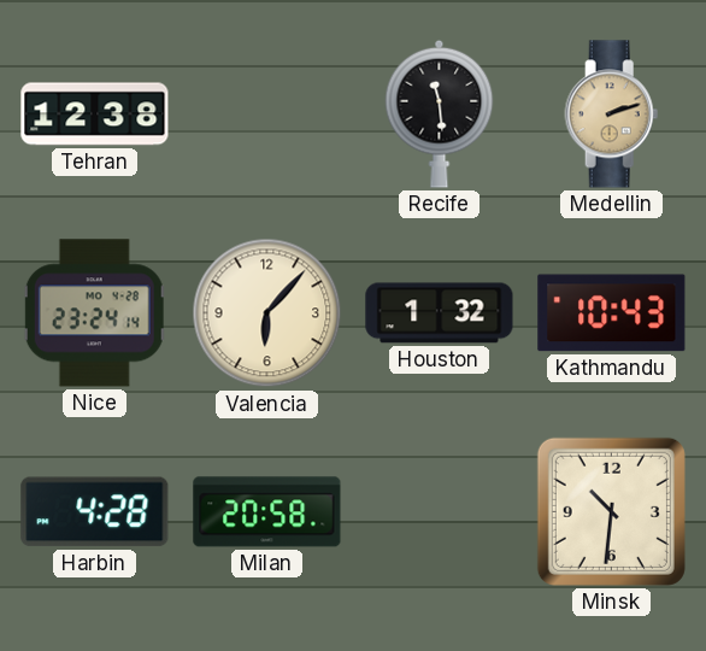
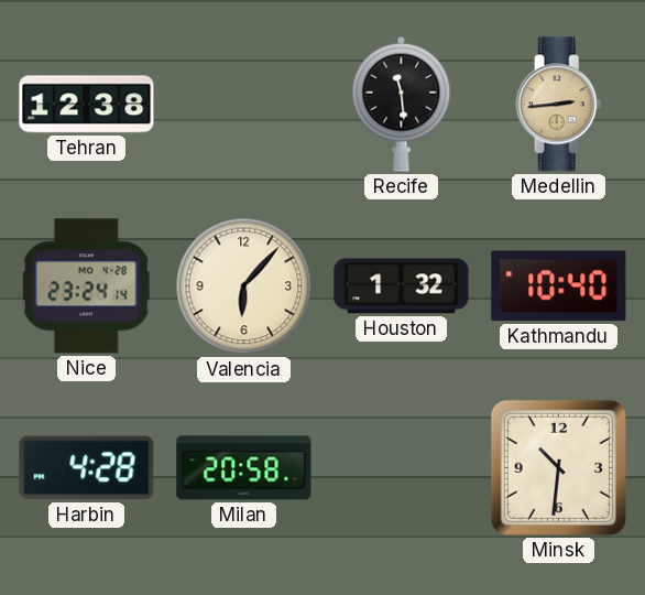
Medellin: 2:12 -> 2:44 (559, 105)
Kathmandu: 10:43 -> 10:40 (559, 286)
